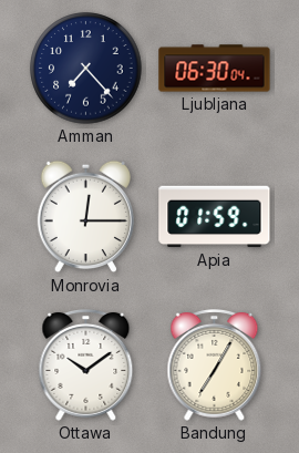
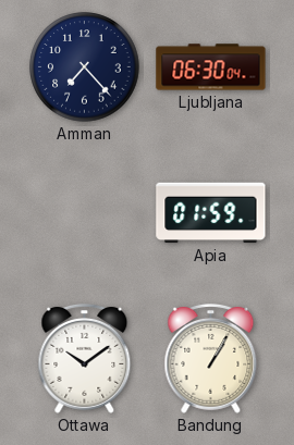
Monrovia: 12:15 -> none (85, 217)
Bandung: 7:05 -> 1:05 (211, 358)
